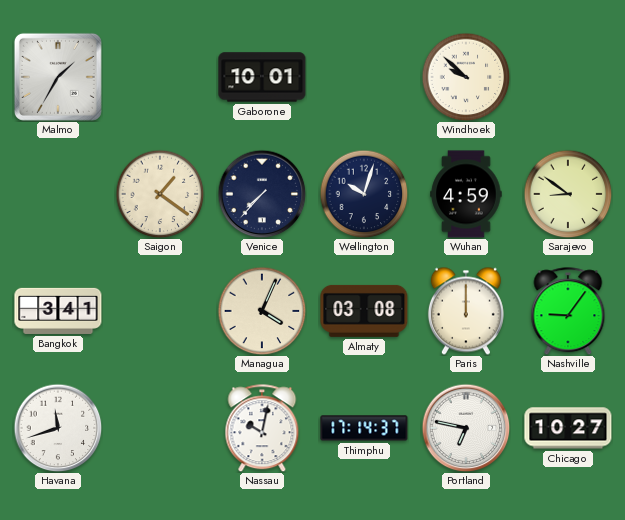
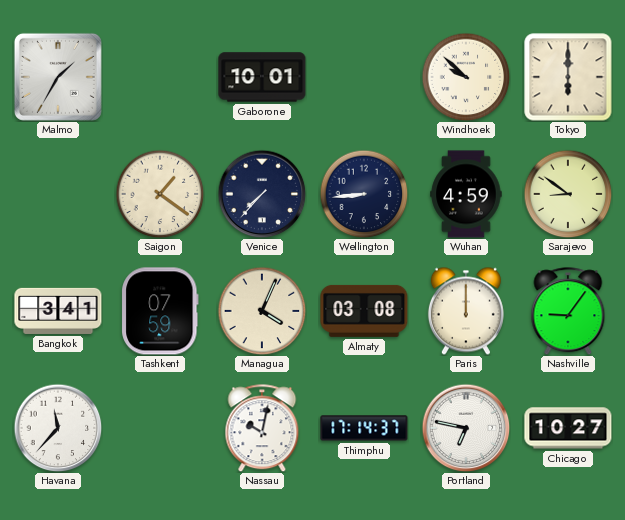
Tokyo: none -> 6:00 (568, 77)
Wellington: 10:03 -> 8:44 (364, 194)
Tashkent: none -> 07:59 (160, 311)
Havana: 11:42 -> 11:37 (58, 428)
